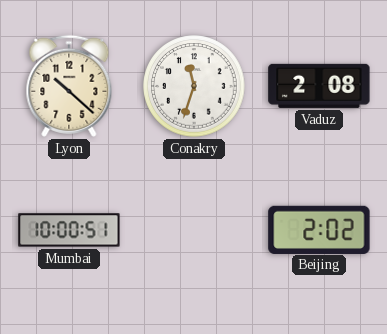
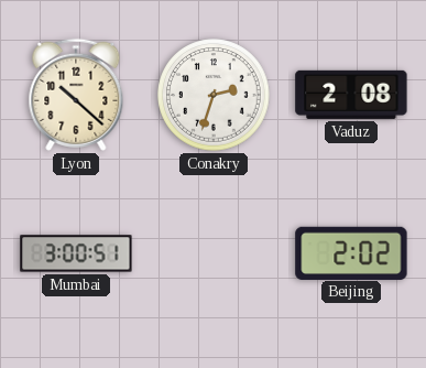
Conakry: 11:33 -> 2:33 (214, 95)
Mumbai: 10:00 -> 3:00 (76, 253)
